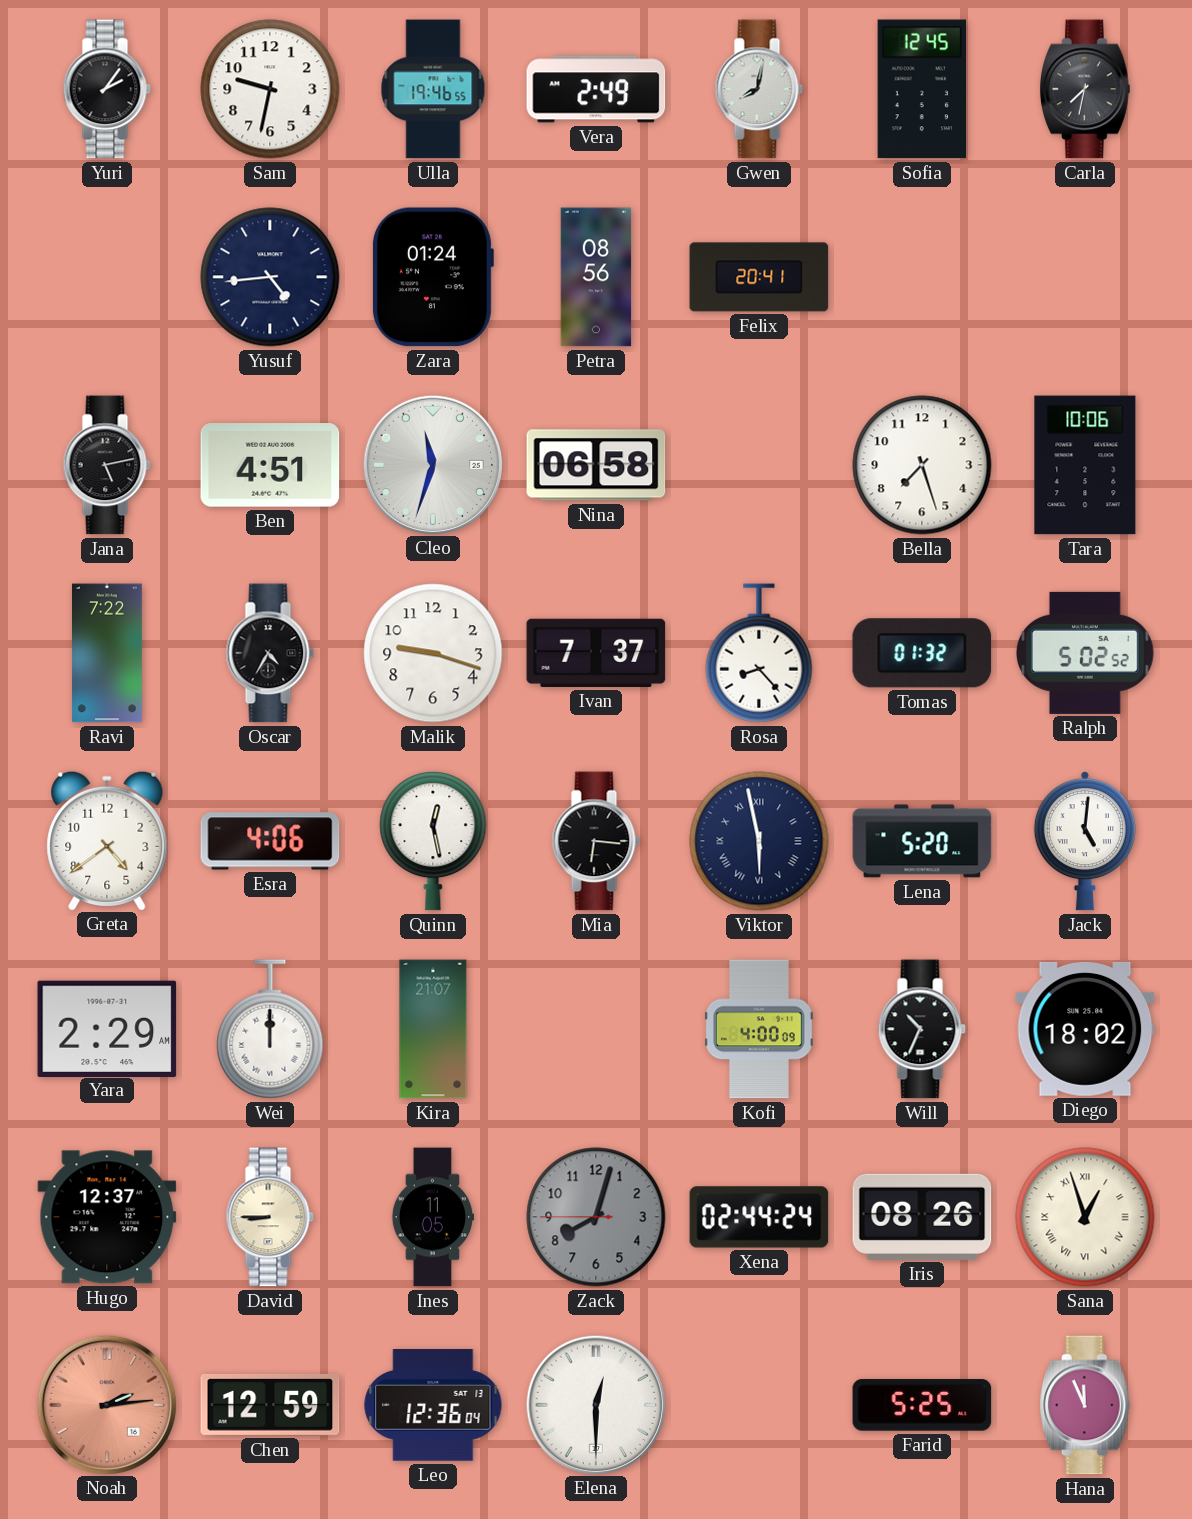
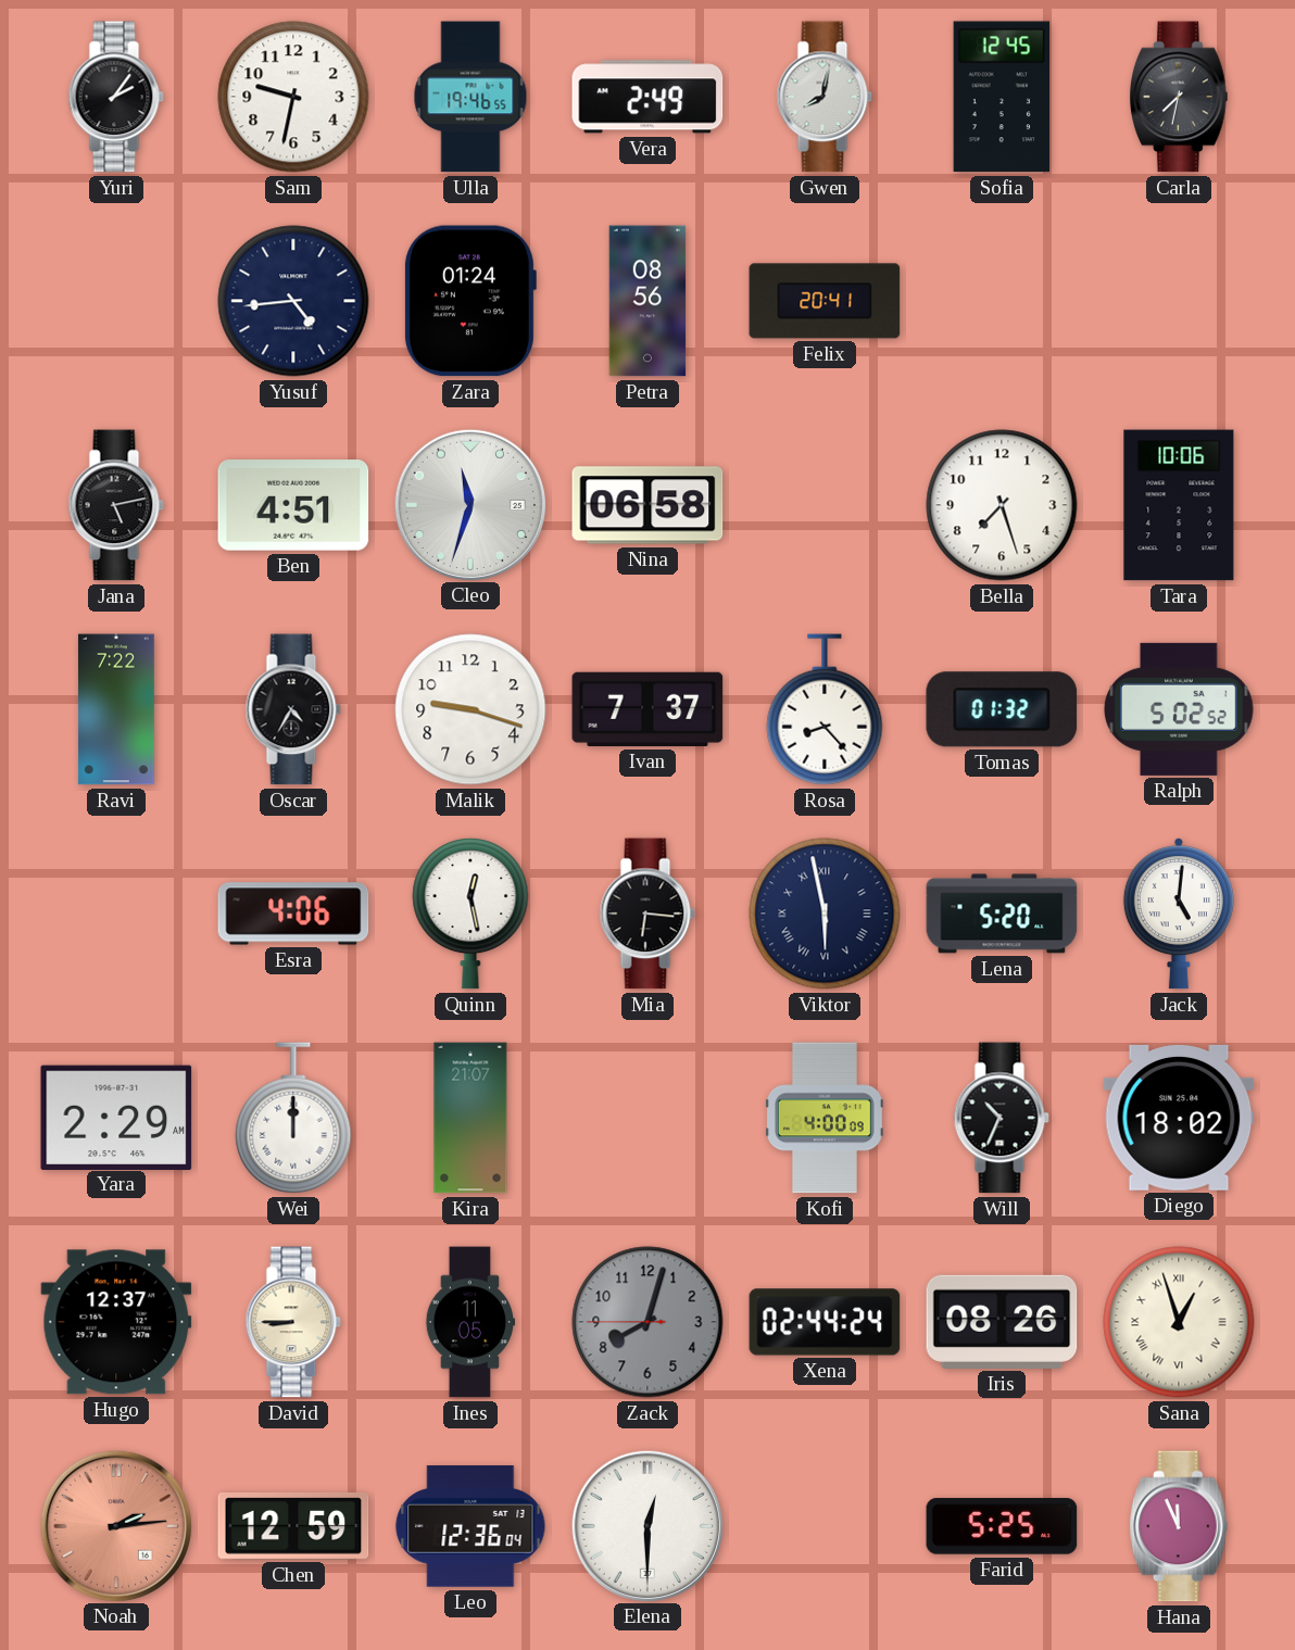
Greta: 4:39 -> none (107, 840)
